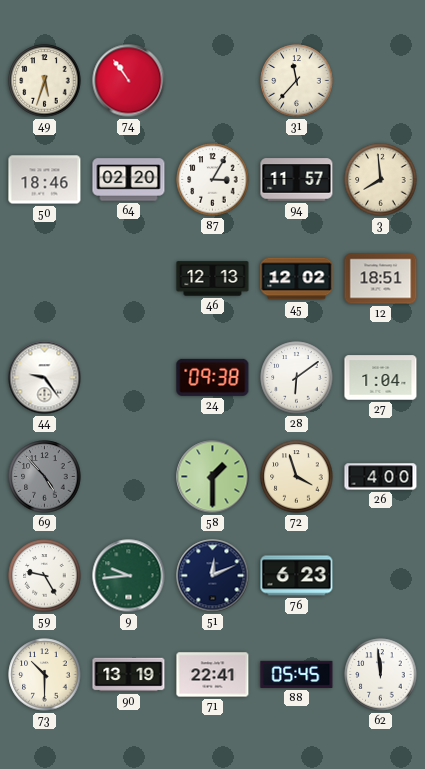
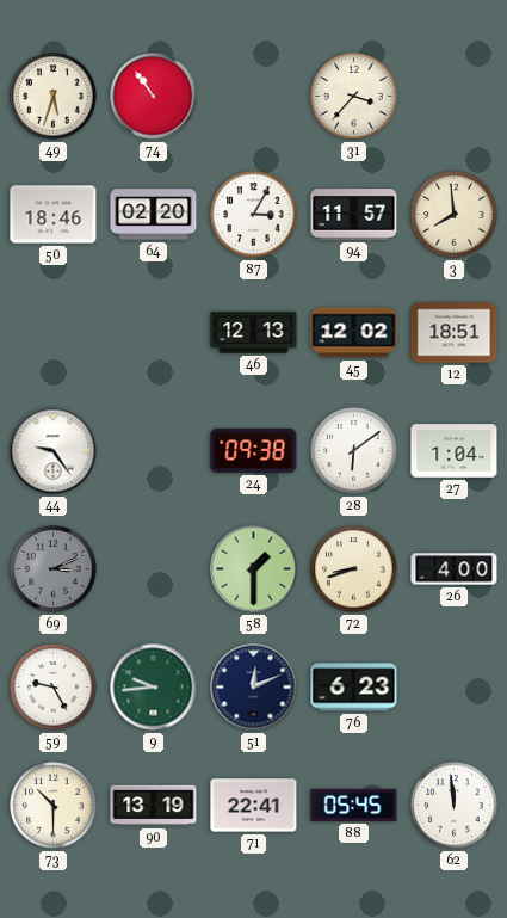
31: 11:37 -> 3:37 (354, 97)
69: 4:53 -> 3:11 (54, 569)
72: 3:57 -> 8:42 (354, 569)
